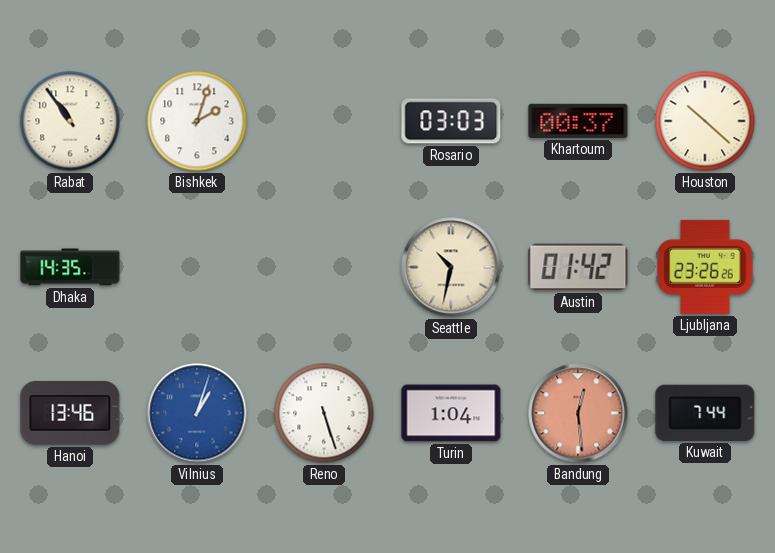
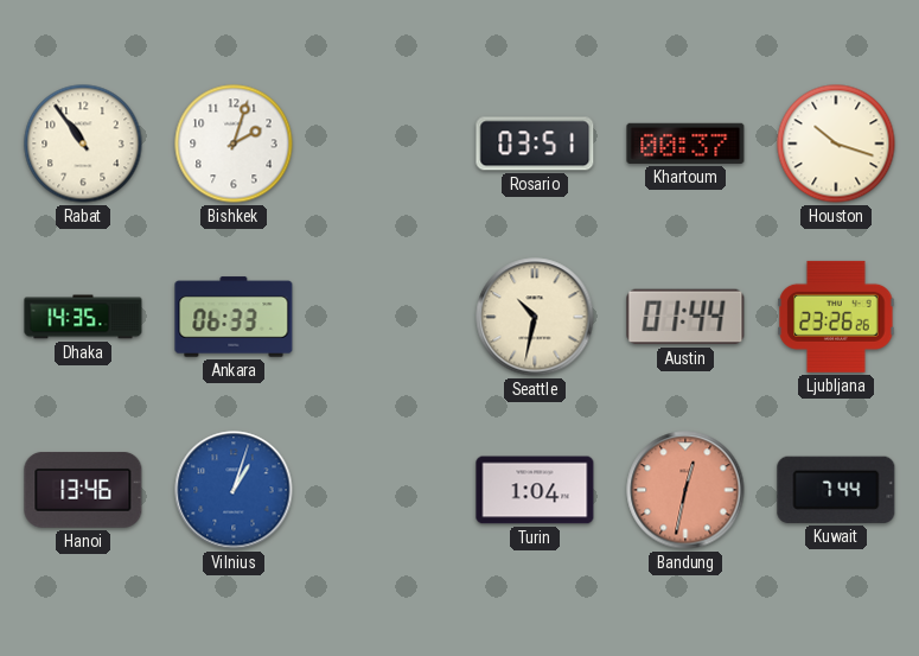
Rosario: 03:03 -> 03:51 (535, 144)
Houston: 10:22 -> 10:18 (836, 144)
Ankara: none -> 06:33 (234, 317)
Austin: 01:42 -> 01:44 (685, 317)
Reno: 5:27 -> none (324, 413)
Bandung: 12:29 -> 12:32 (685, 490)
